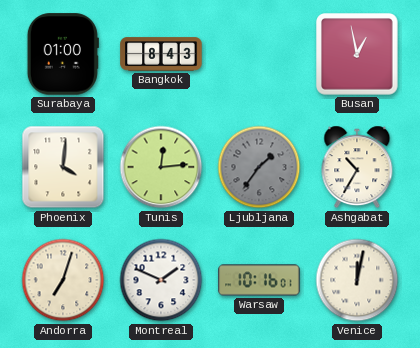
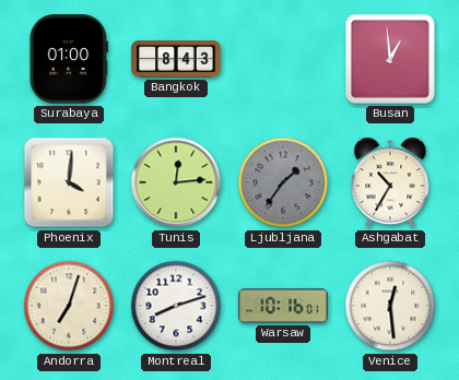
Busan: 12:58 -> 12:59 (390, 59)
Montreal: 1:49 -> 8:12 (176, 306)
Venice: 12:02 -> 12:29 (390, 306)
